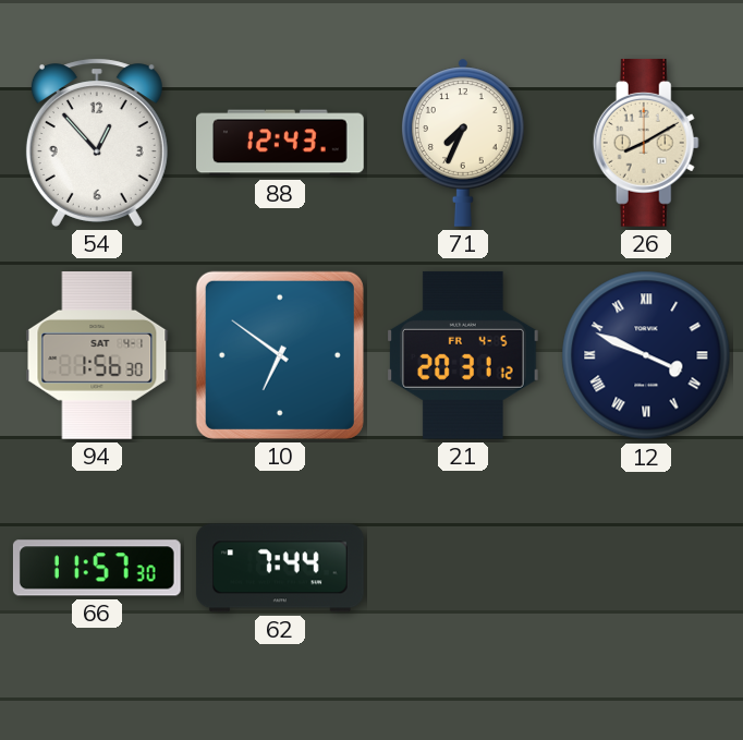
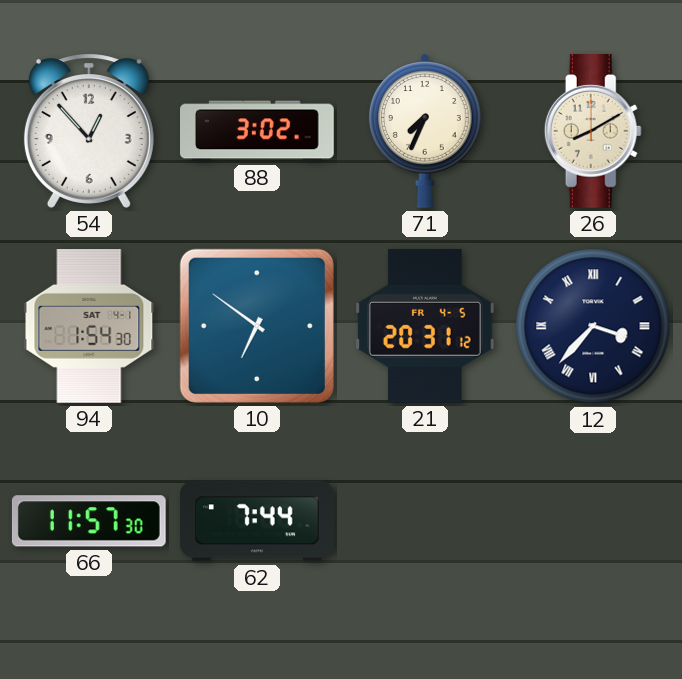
88: 12:43 -> 3:02 (258, 131)
94: 1:56 -> 1:54 (89, 327)
12: 3:49 -> 3:37 (593, 326)
